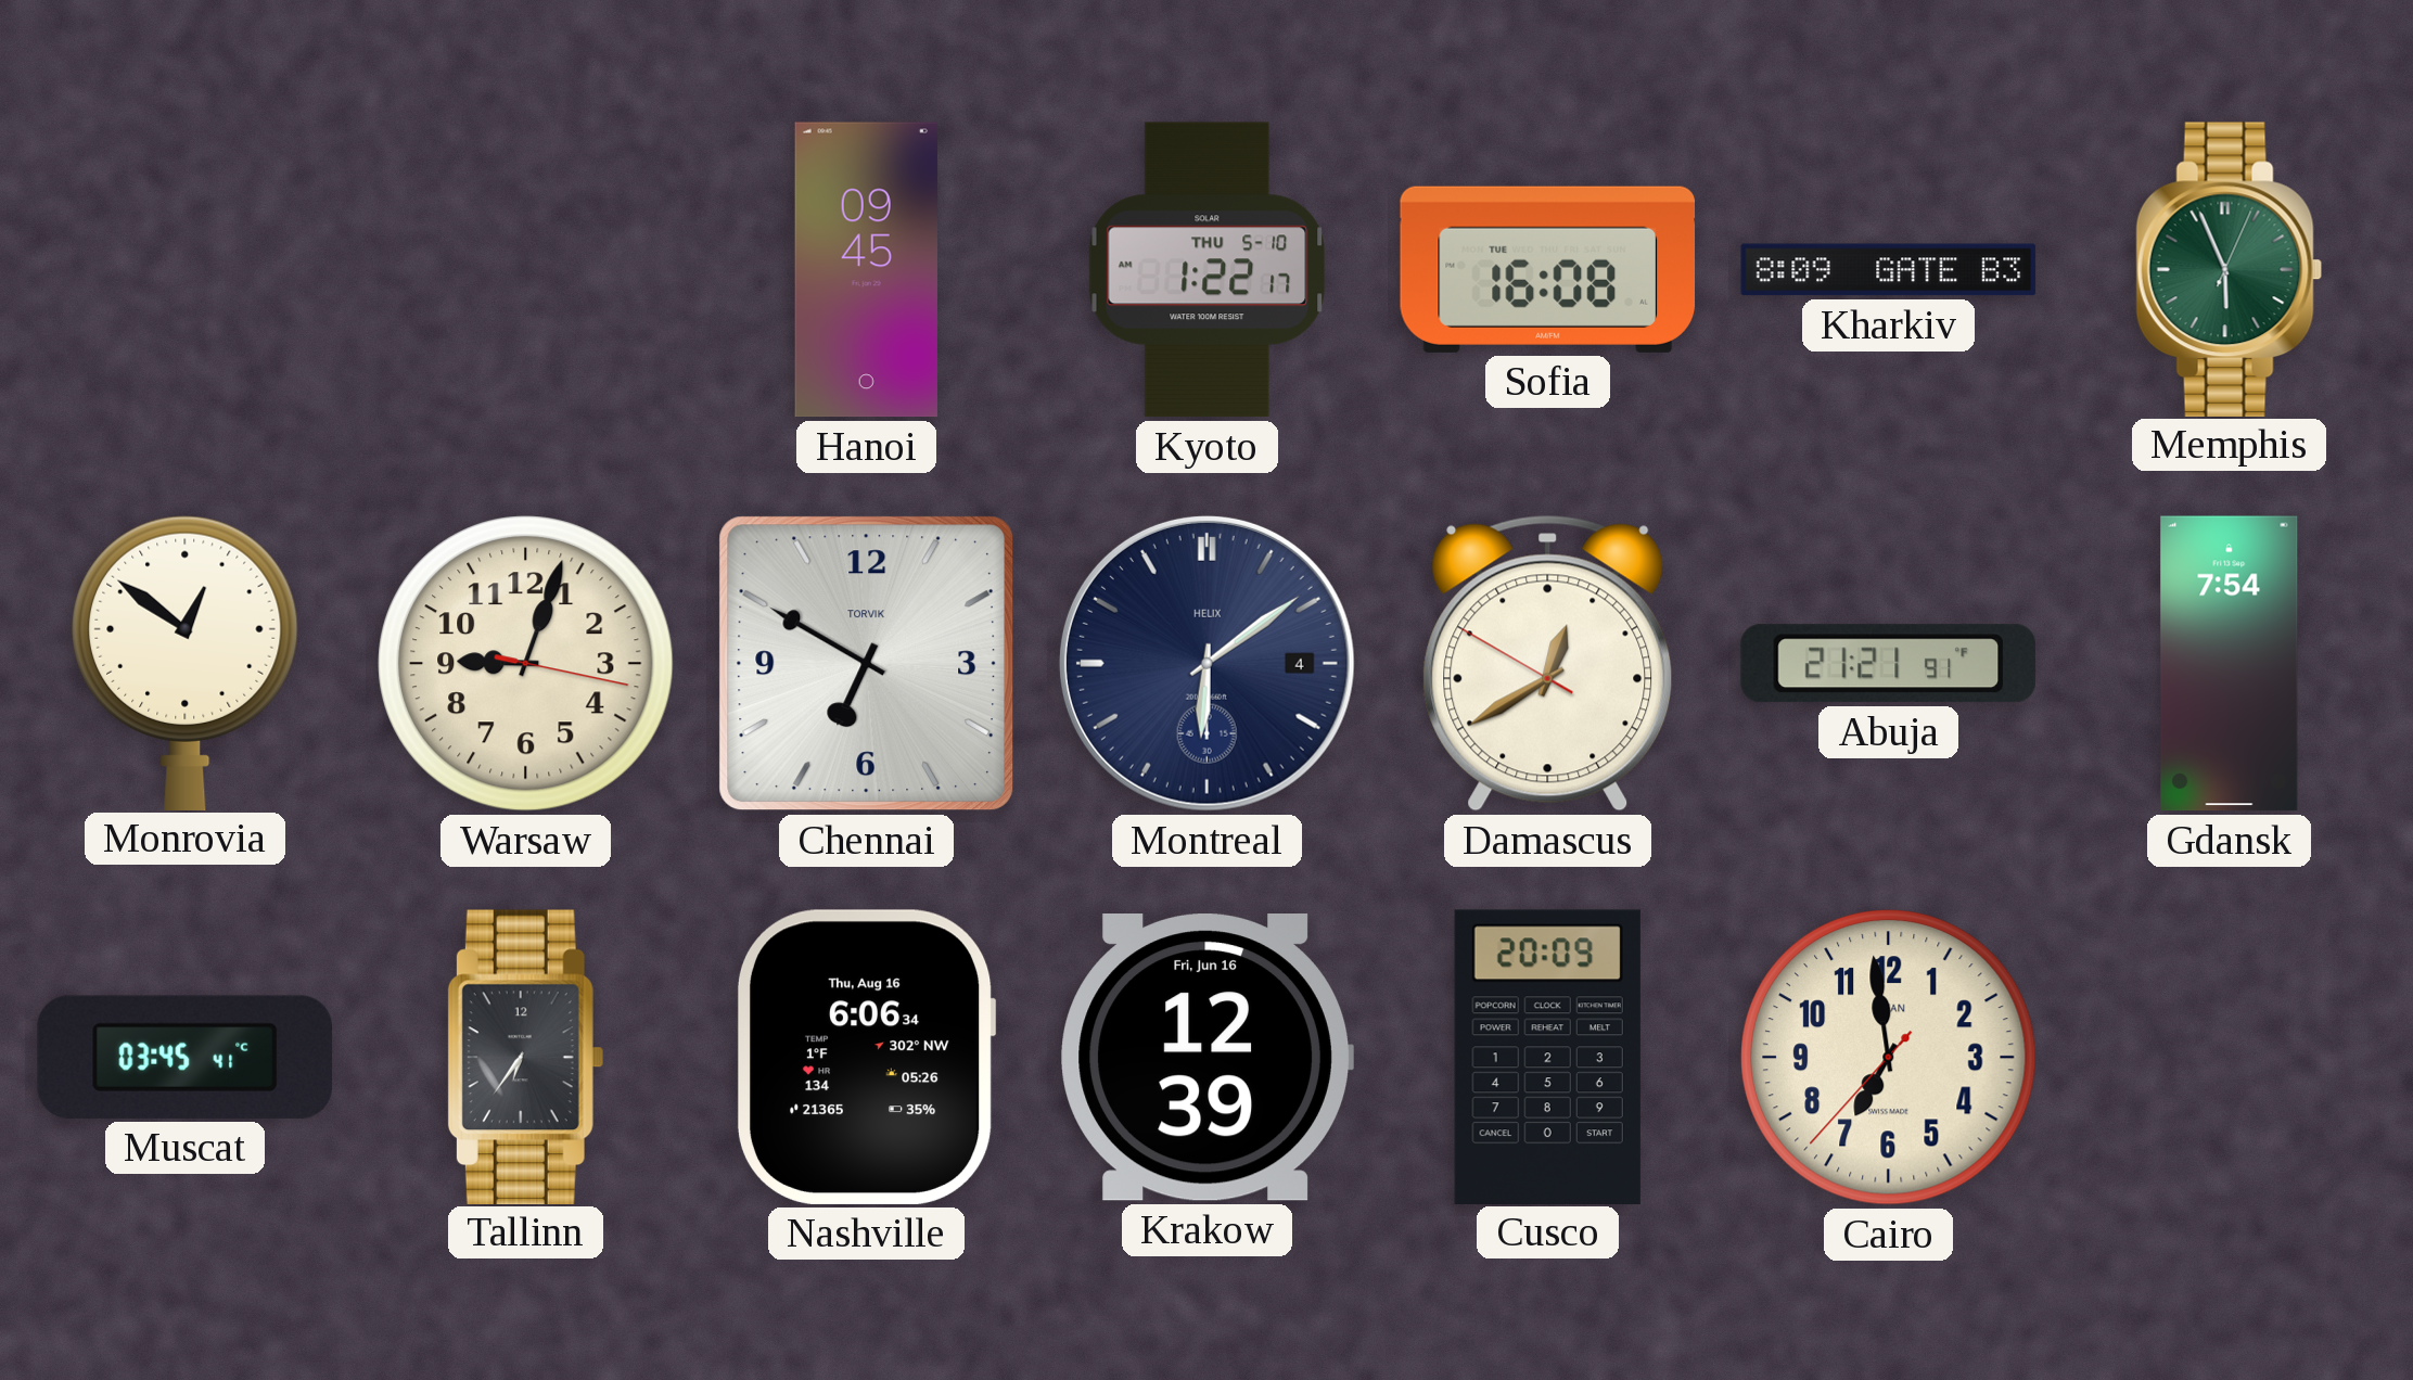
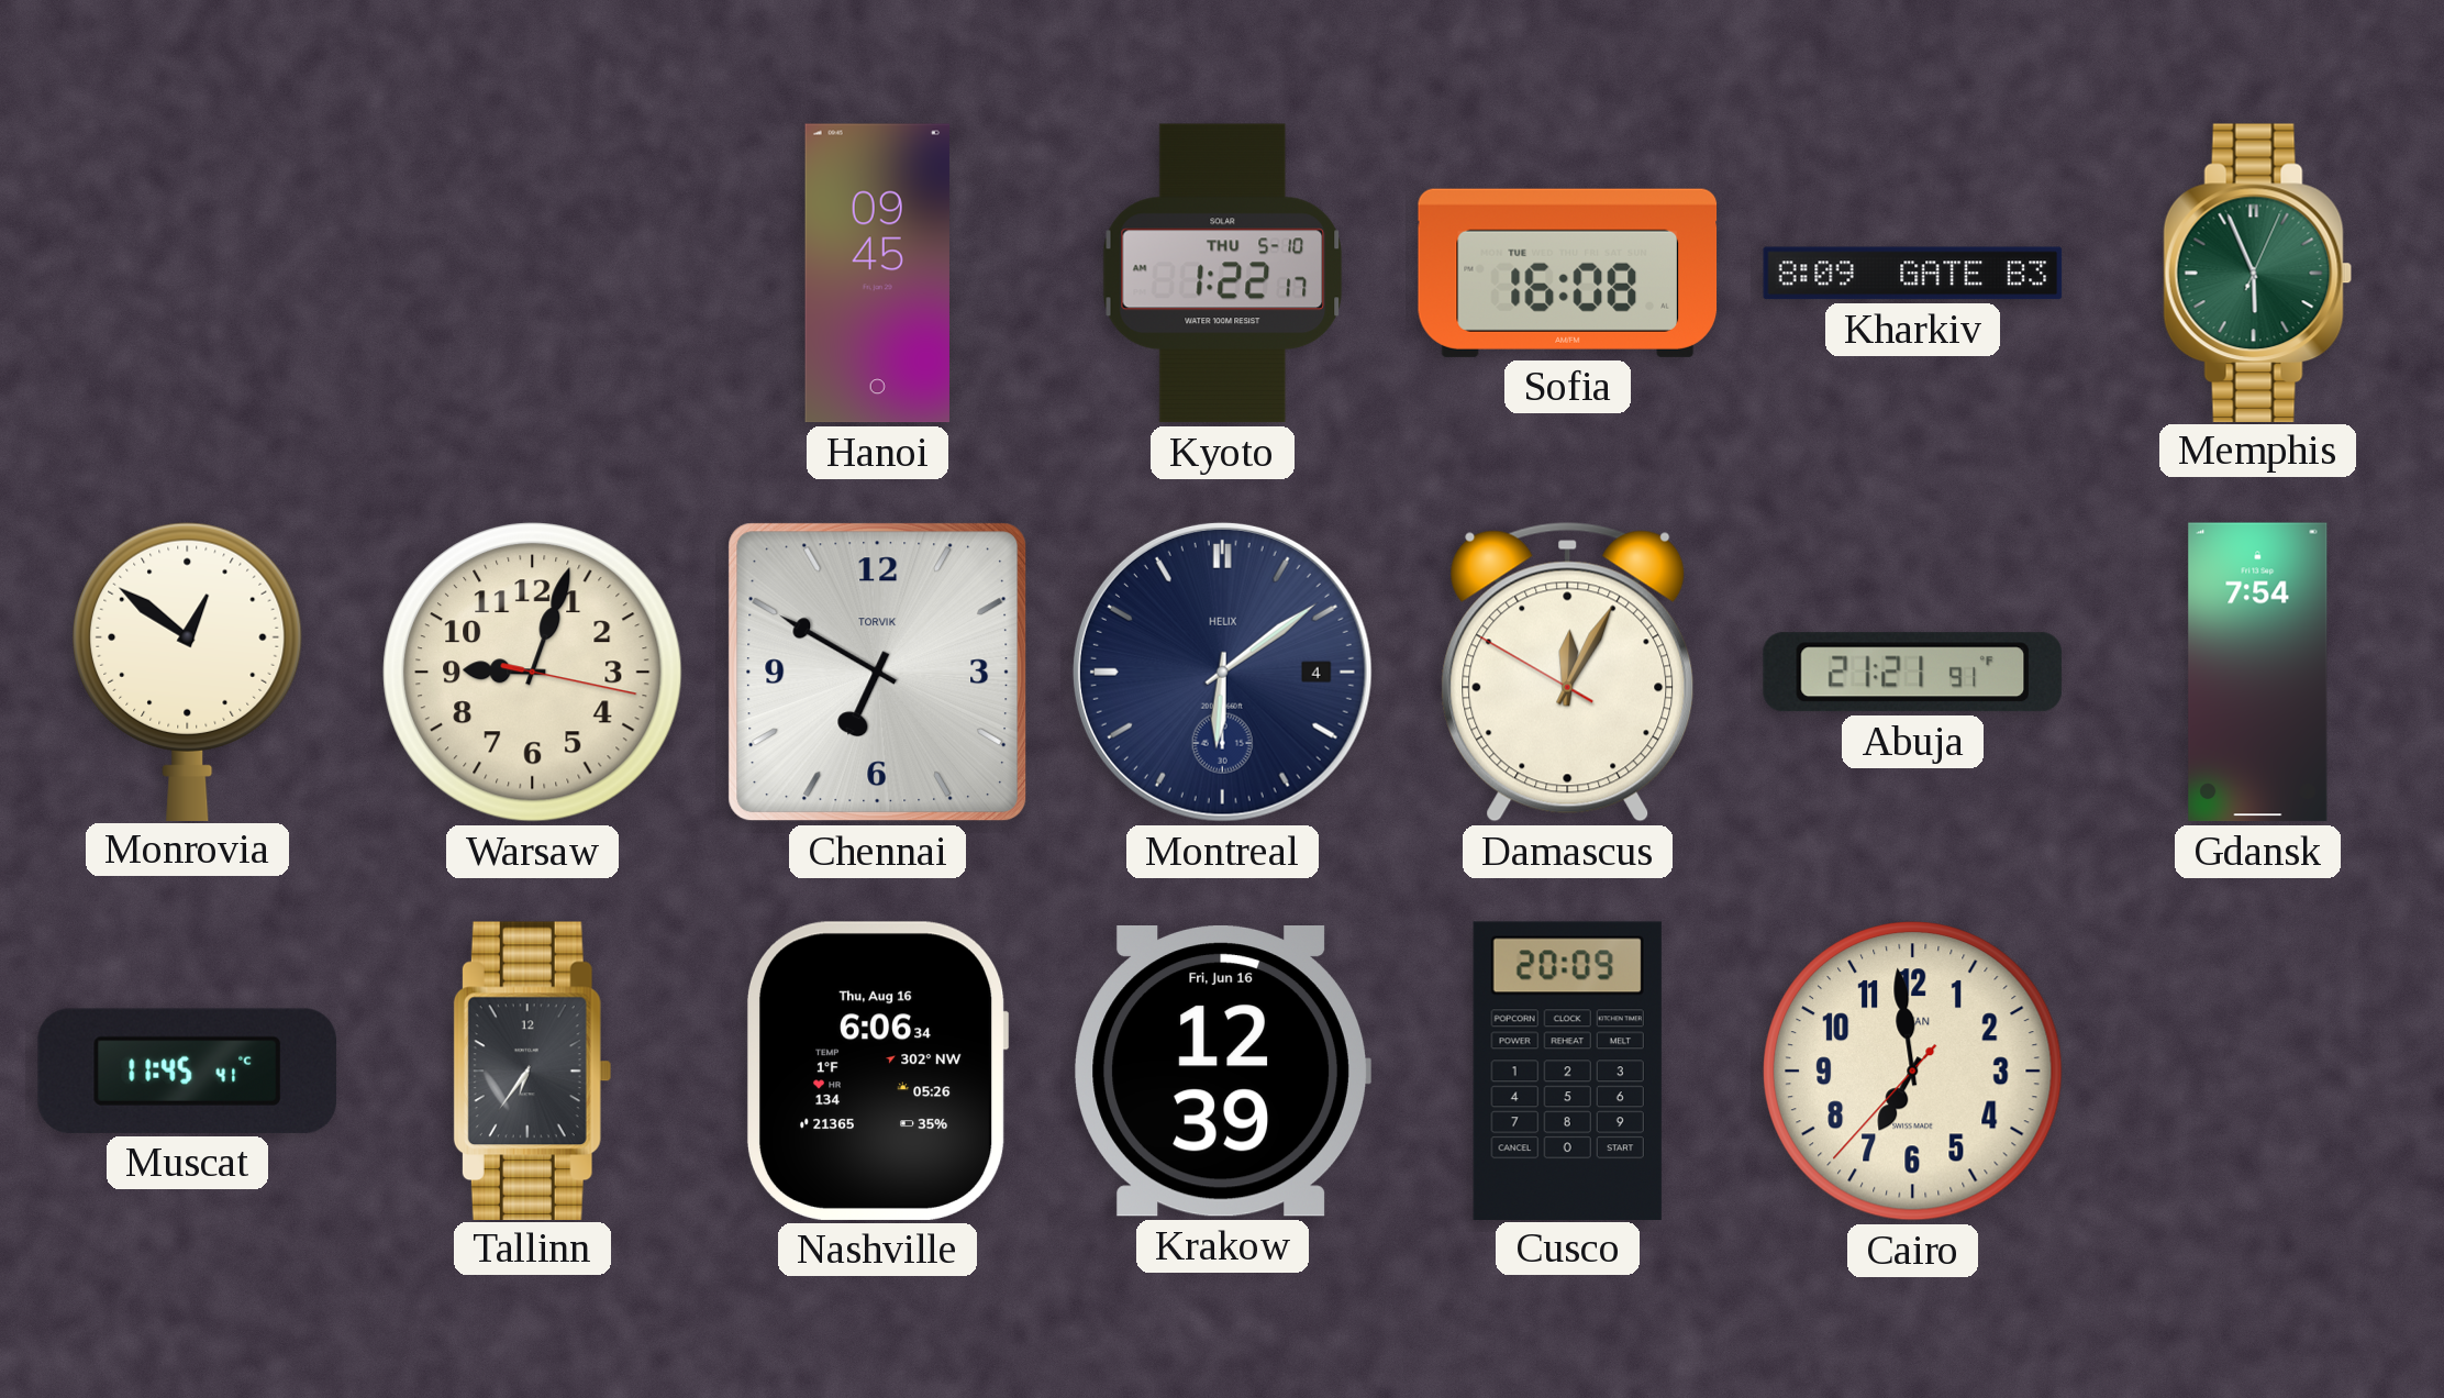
Damascus: 12:39 -> 12:04 (1568, 672)
Muscat: 03:45 -> 11:45 (187, 1070)
